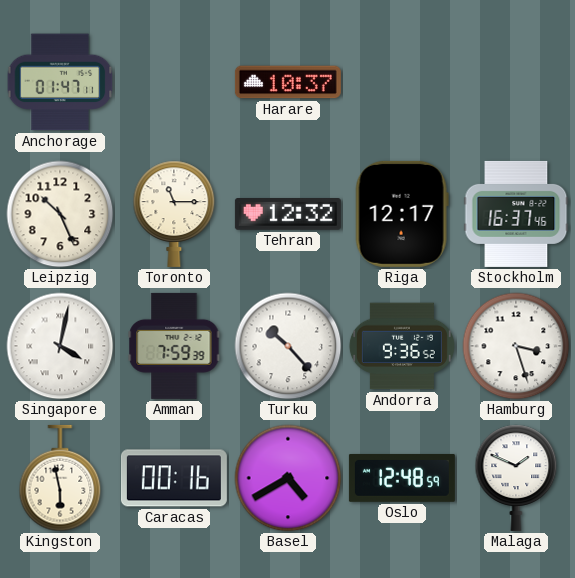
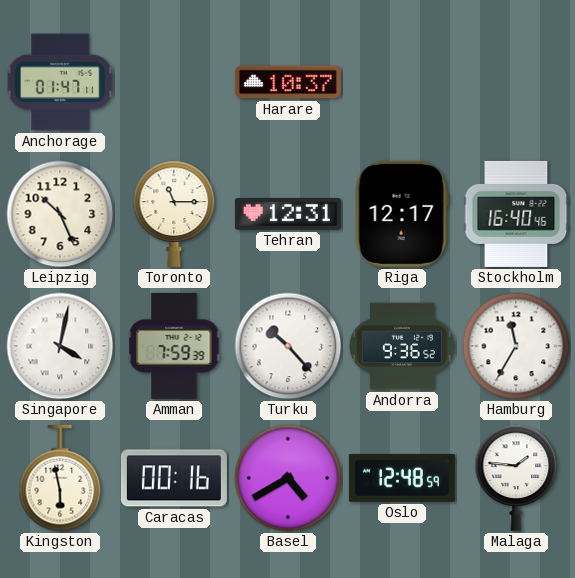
Tehran: 12:32 -> 12:31 (288, 215)
Stockholm: 16:37 -> 16:40 (516, 214)
Hamburg: 3:27 -> 11:35 (516, 346)
Malaga: 1:49 -> 1:46 (516, 478)
